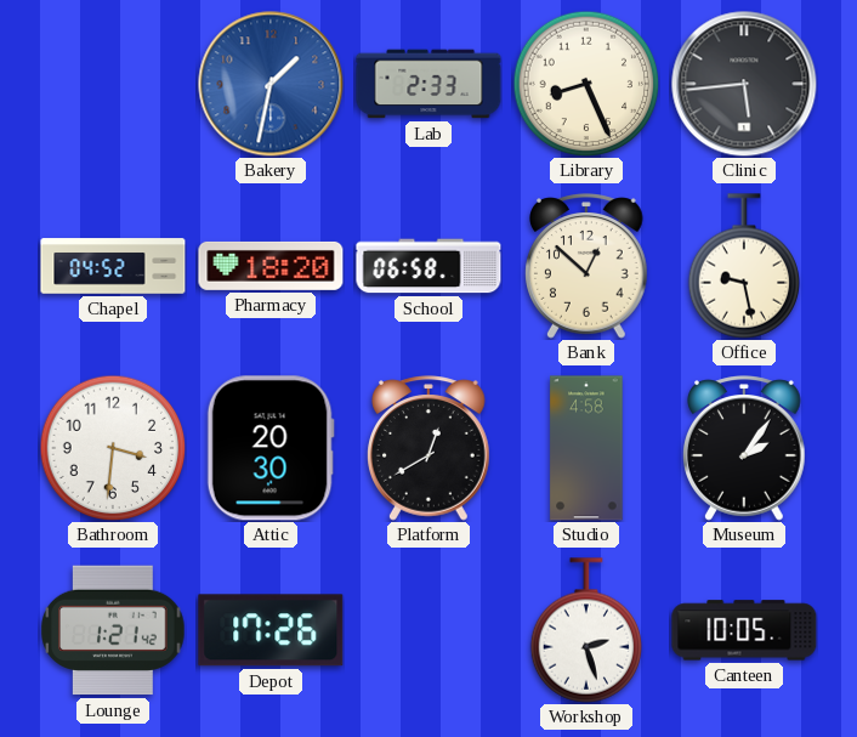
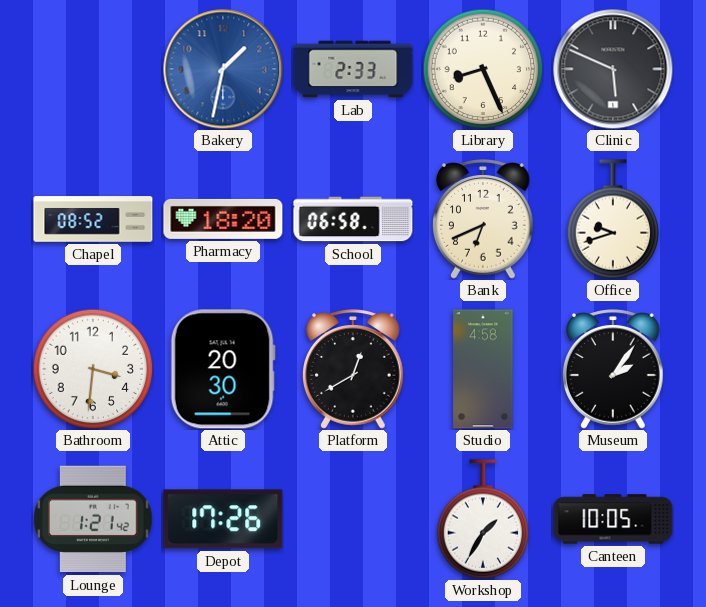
Clinic: 5:44 -> 5:49 (613, 69)
Chapel: 04:52 -> 08:52 (93, 219)
Bank: 12:52 -> 6:41 (484, 219)
Office: 9:28 -> 9:42 (613, 219)
Workshop: 2:27 -> 1:35 (483, 519)
